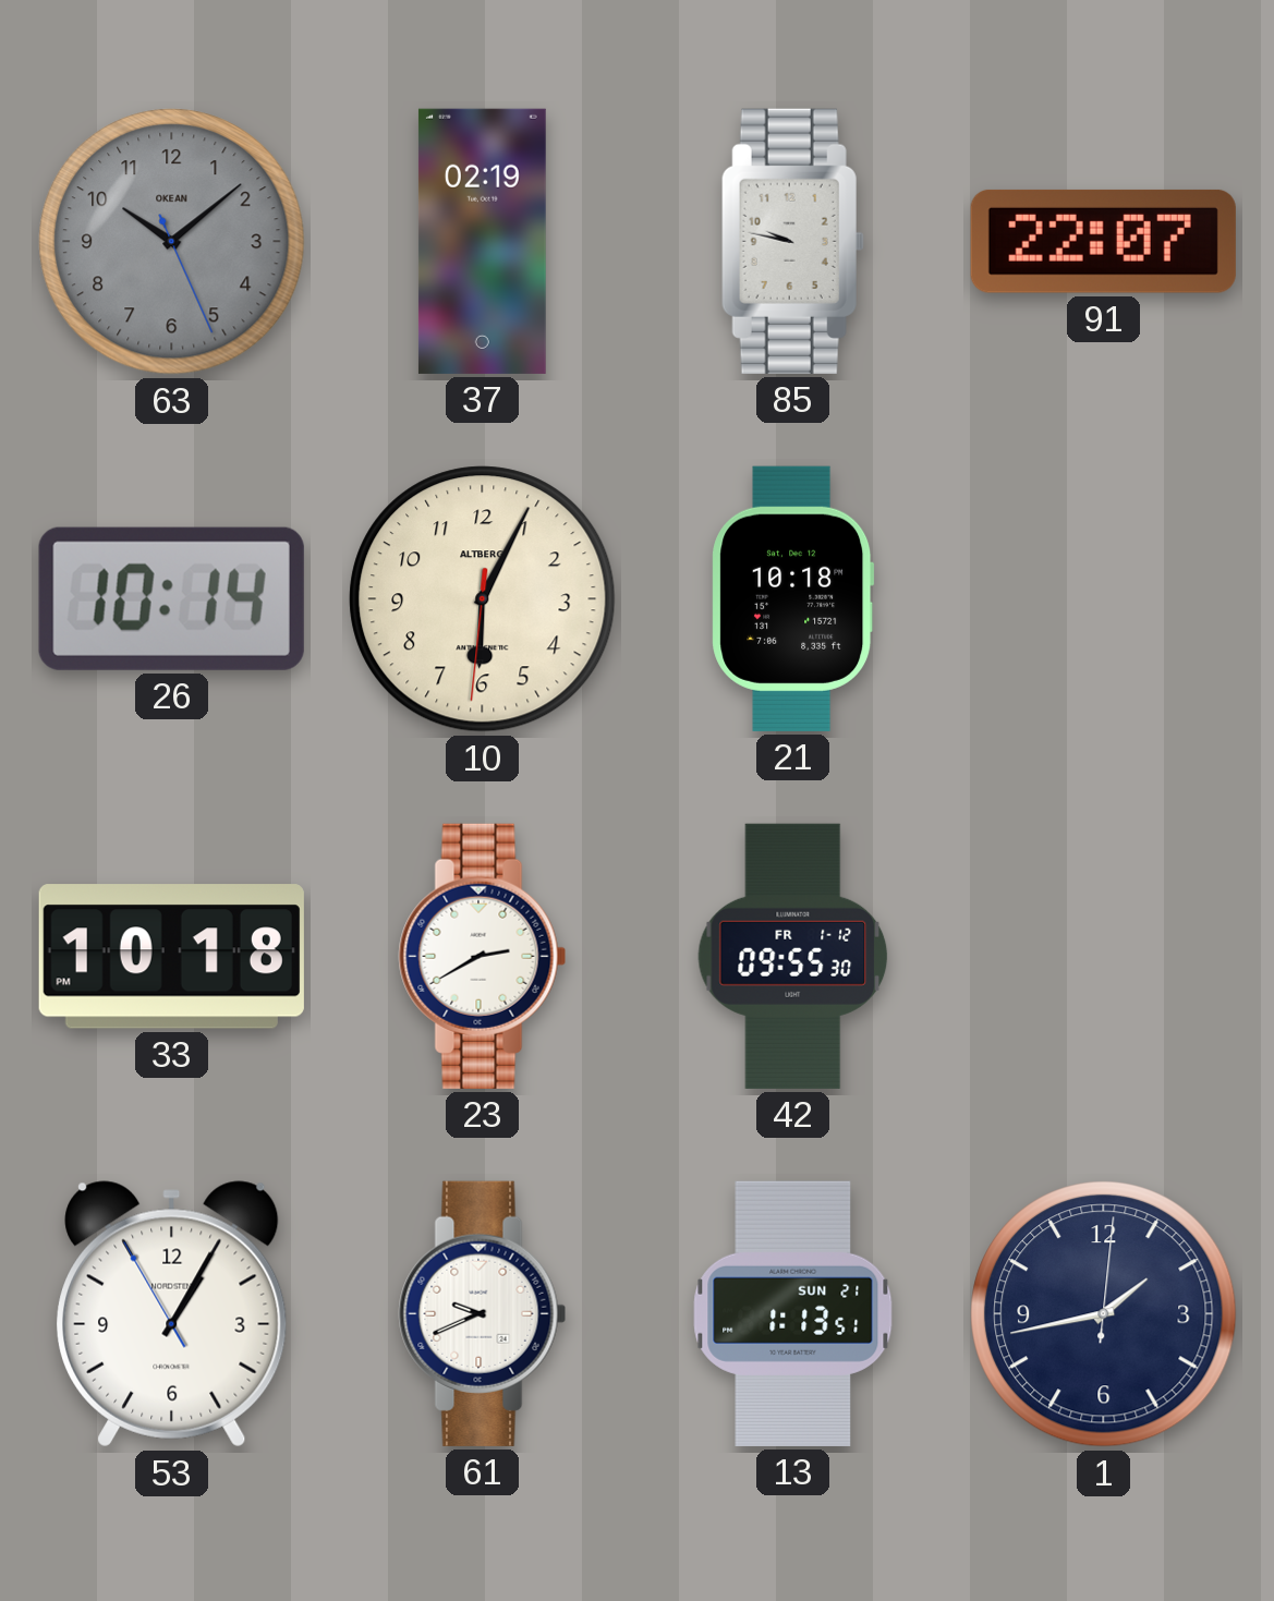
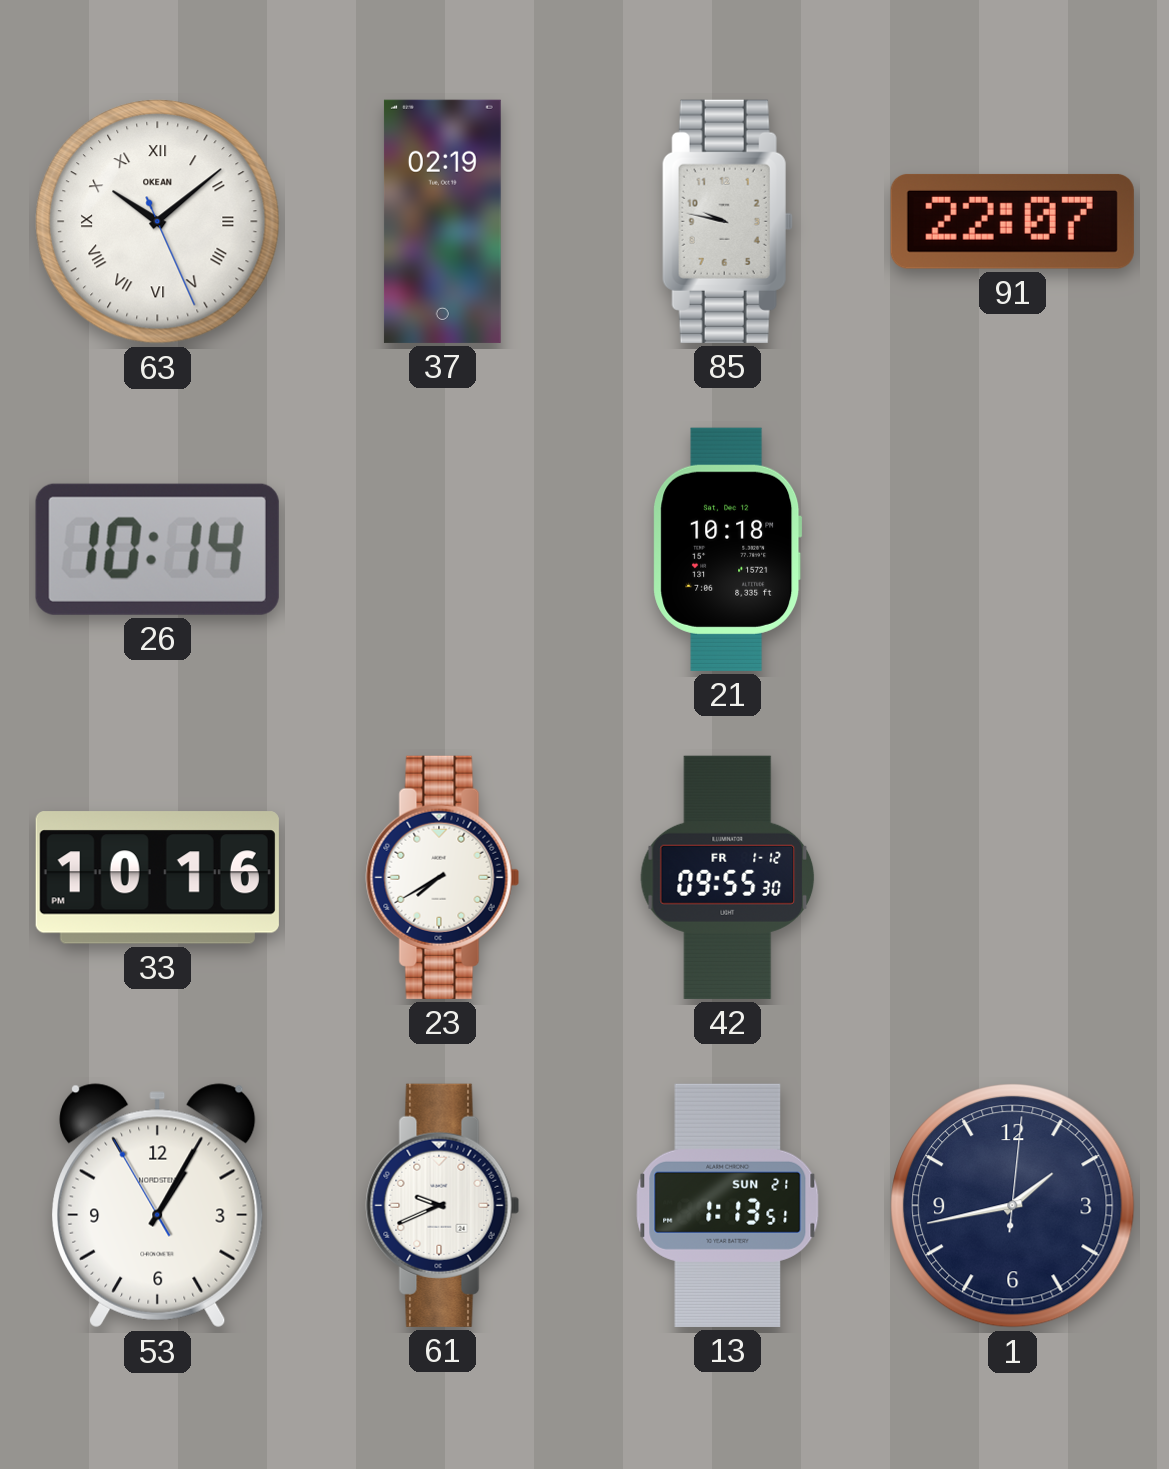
63 dial: grey -> white (158, 222)
63 numerals: Arabic -> Roman (158, 222)
10: 6:04 -> none (483, 599)
33: 10:18 -> 10:16 (157, 878)
23: 2:40 -> 7:40 (443, 877)
